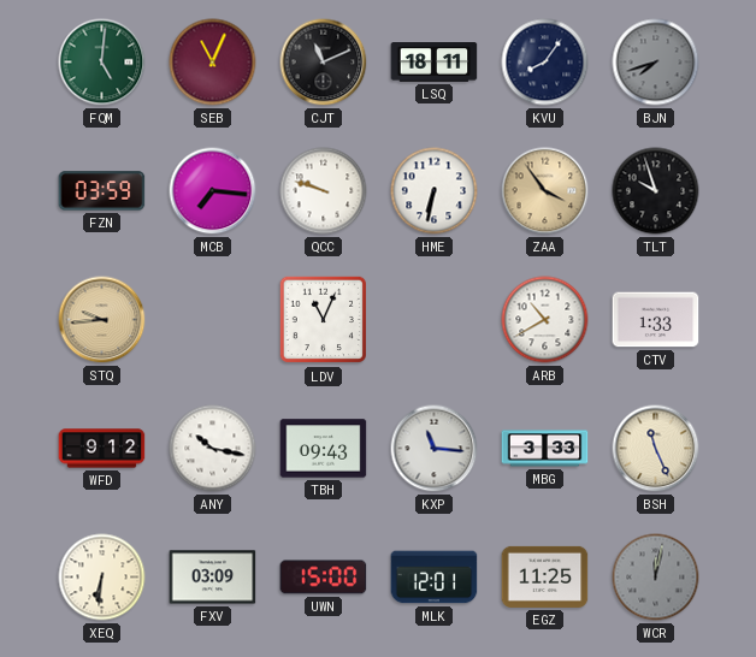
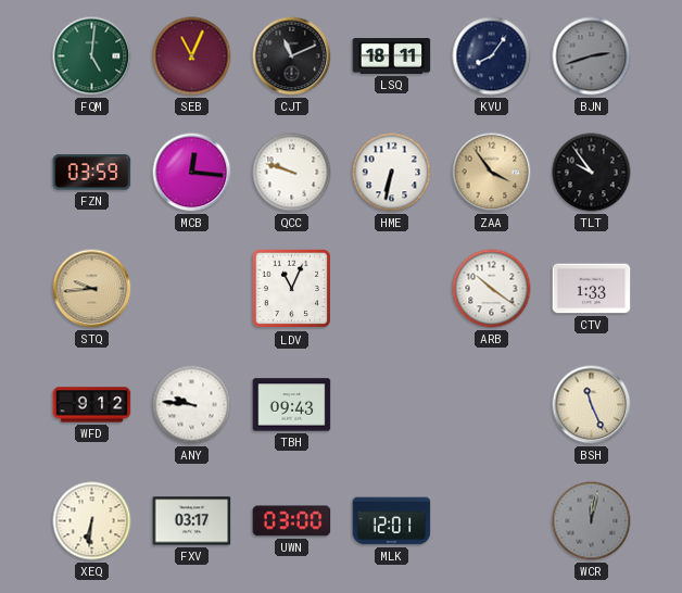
BJN: 7:42 -> 2:42 (592, 56)
MCB: 7:16 -> 12:16 (192, 173)
TLT: 9:57 -> 9:54 (592, 173)
ARB: 10:40 -> 10:21 (492, 289)
ANY: 10:17 -> 9:46 (192, 405)
KXP: 11:16 -> none (435, 449)
MBG: 3:33 -> none (545, 449)
FXV: 03:09 -> 03:17 (192, 521)
UWN: 15:00 -> 03:00 (292, 521)
EGZ: 11:25 -> none (545, 576)
